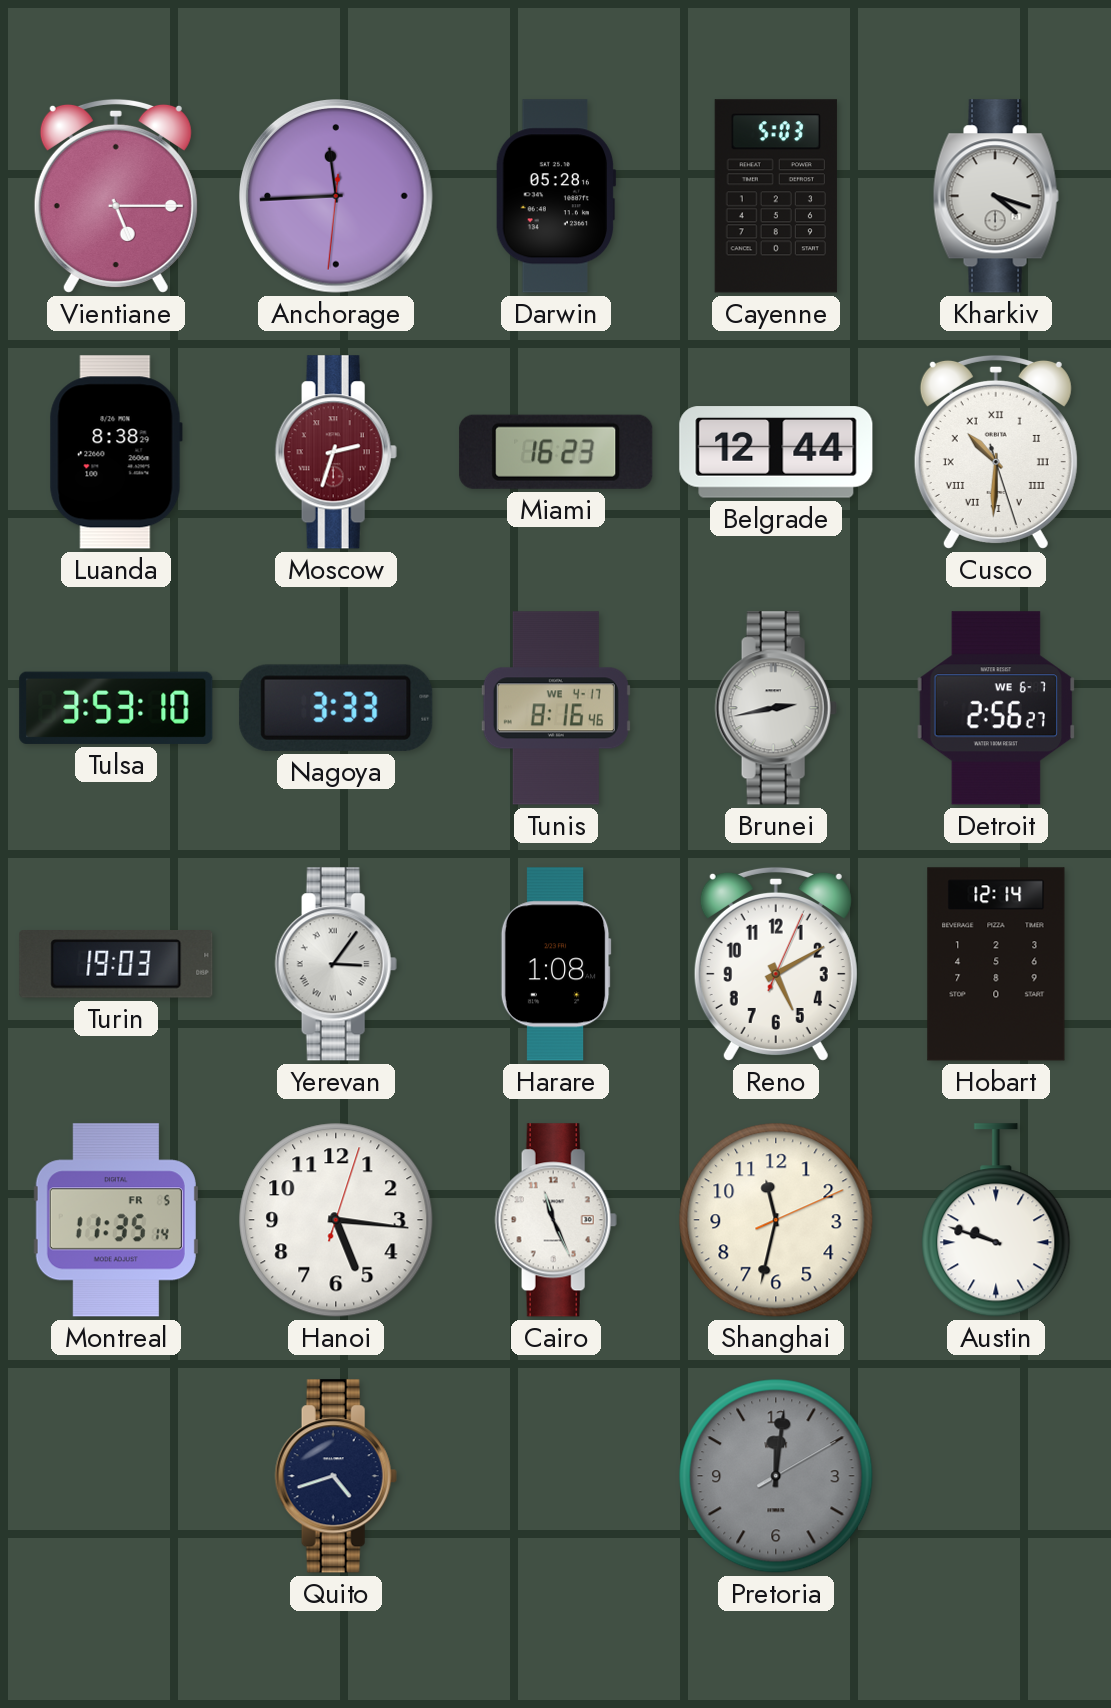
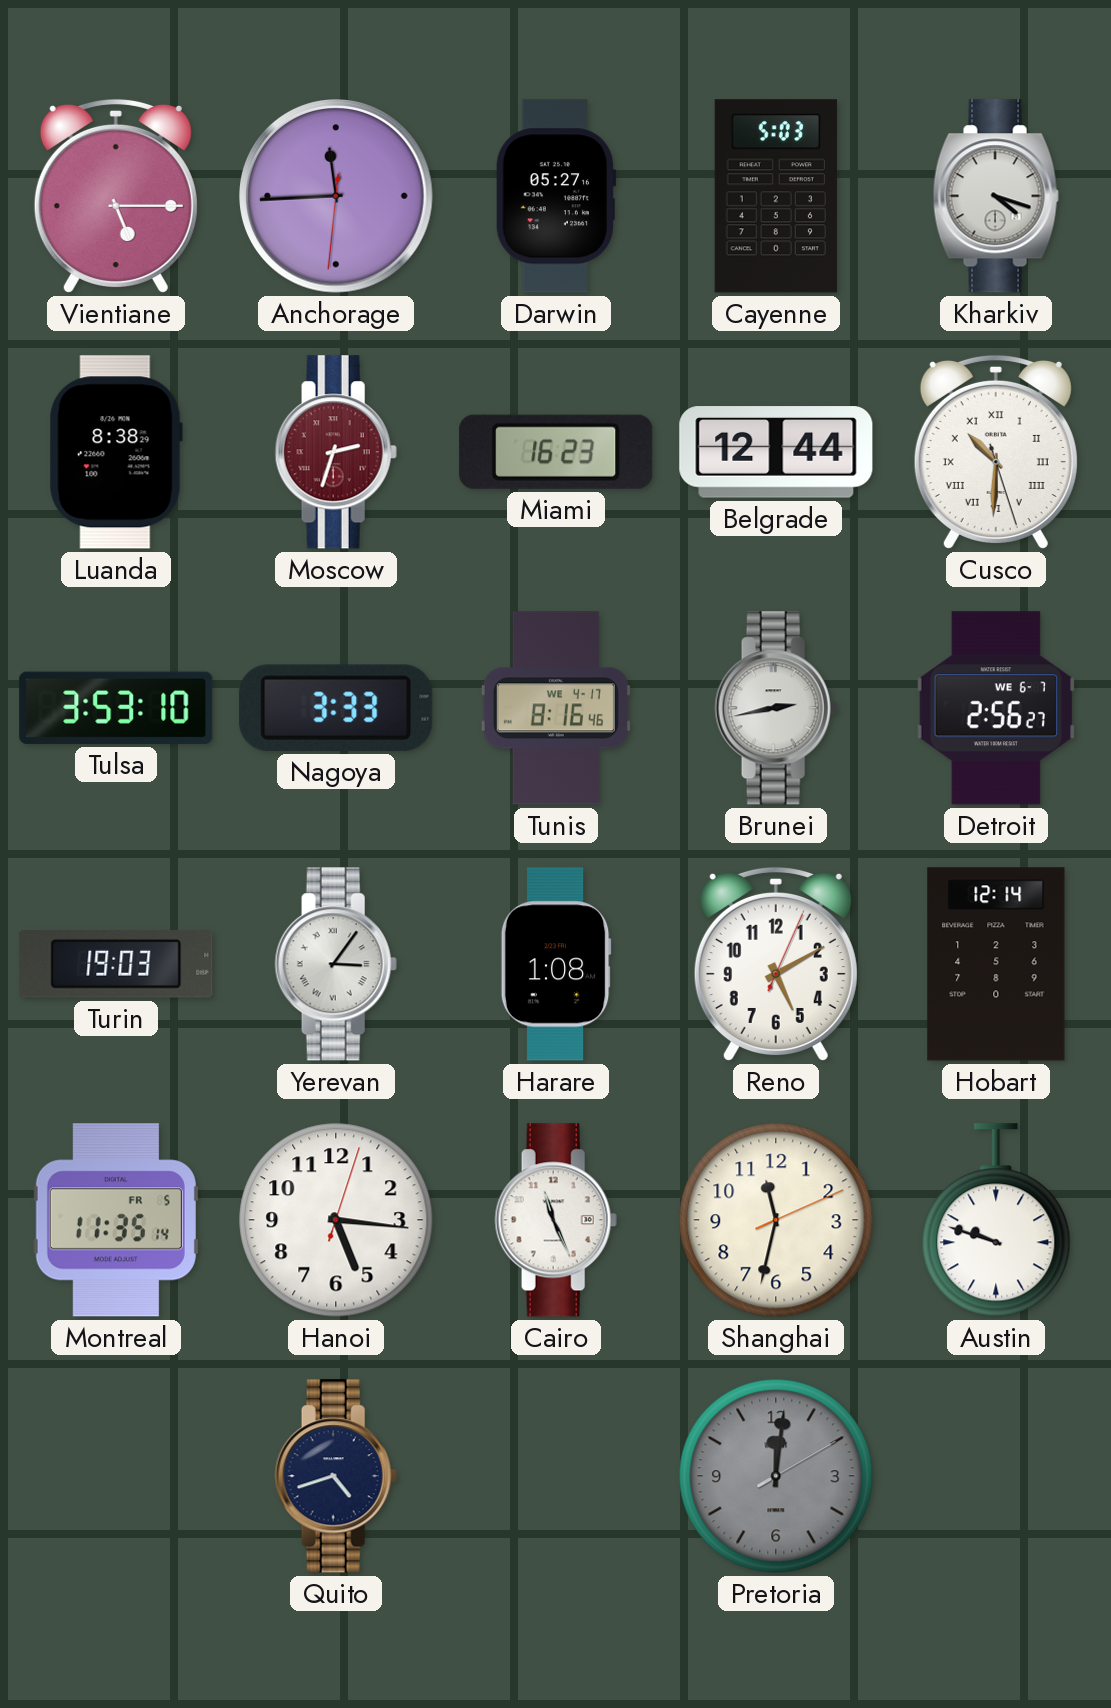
Darwin: 05:28 -> 05:27 (556, 196)
